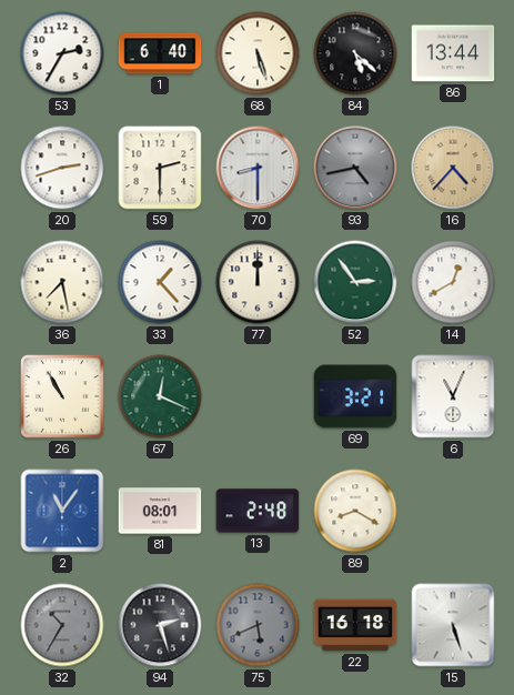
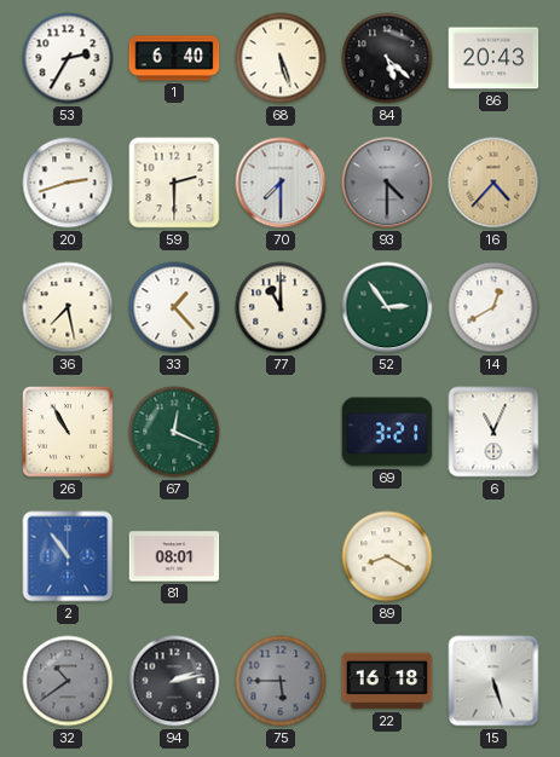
86: 13:44 -> 20:43 (493, 58)
70: 8:30 -> 7:30 (281, 183)
93: 4:43 -> 4:30 (387, 183)
77: 12:00 -> 11:00 (281, 307)
2: 11:06 -> 10:54 (68, 556)
13: 2:48 -> none (258, 511)
32: 10:35 -> 10:39 (68, 681)
94: 2:27 -> 2:13 (174, 681)
75: 5:41 -> 5:45 (281, 681)
